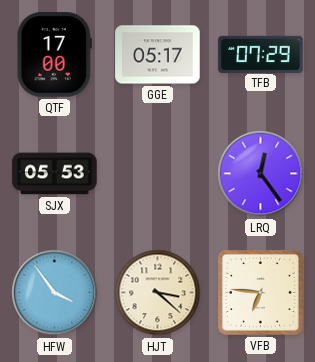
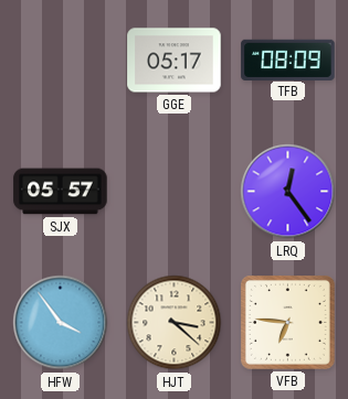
QTF: 17:00 -> none (54, 55)
TFB: 07:29 -> 08:09 (288, 60)
SJX: 05:53 -> 05:57 (61, 192)
